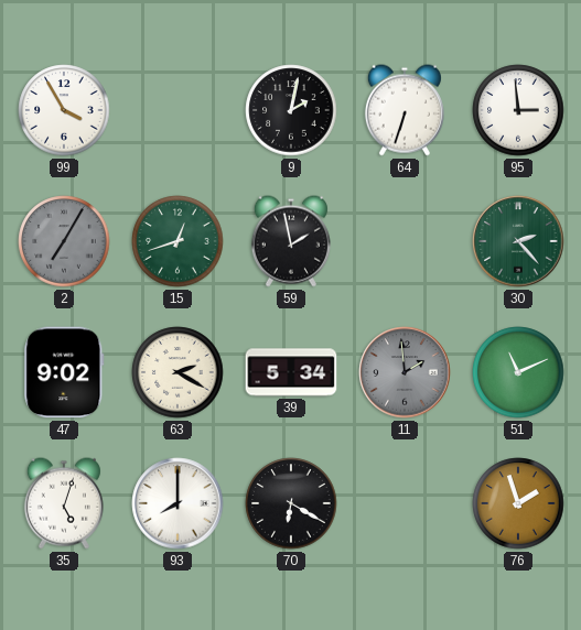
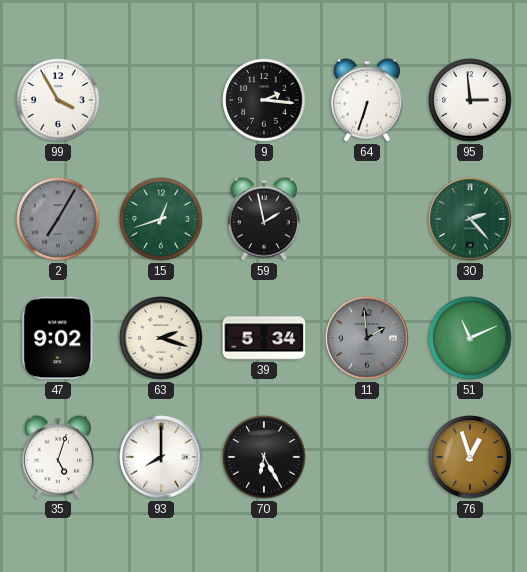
9: 2:02 -> 2:16 (264, 100)
63: 2:20 -> 2:18 (161, 338)
70: 6:20 -> 6:25 (264, 457)
76: 1:57 -> 12:57 (470, 457)
